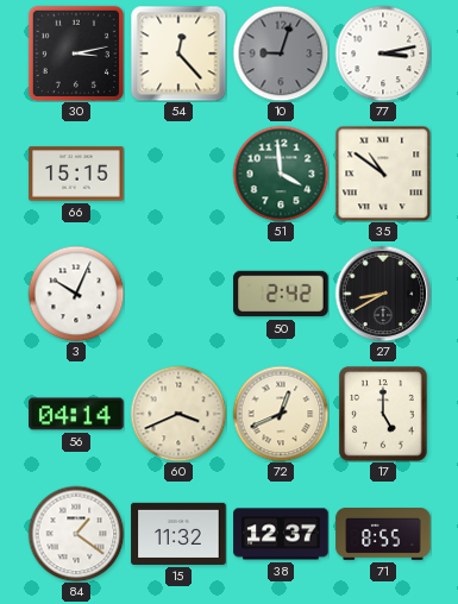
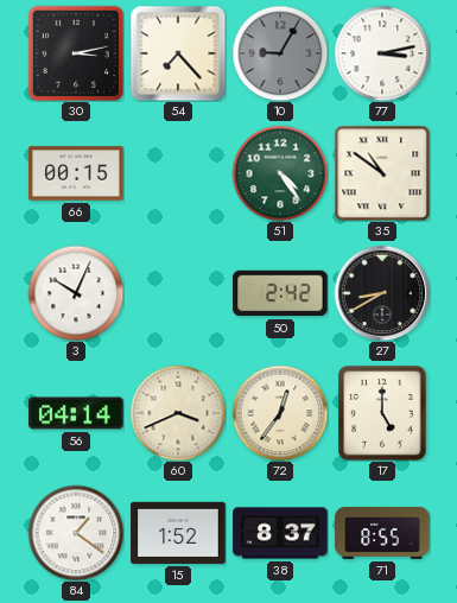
54: 12:23 -> 7:23 (178, 53)
10: 9:03 -> 9:05 (280, 53)
66: 15:15 -> 00:15 (76, 173)
51: 3:59 -> 4:24 (280, 173)
72: 12:41 -> 12:36 (280, 413)
15: 11:32 -> 1:52 (178, 533)
38: 12:37 -> 8:37 (280, 533)
